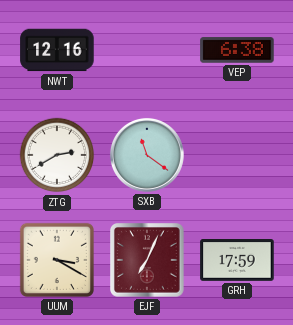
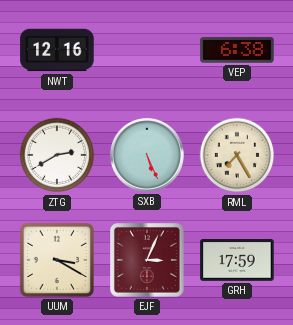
SXB: 11:21 -> 5:26 (147, 155)
RML: none -> 7:25 (237, 155)
EJF: 7:04 -> 3:04 (148, 261)
